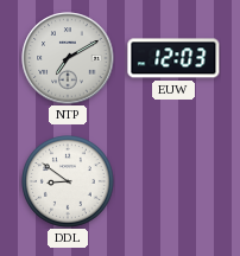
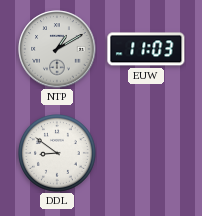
NTP: 7:10 -> 1:10 (57, 49)
EUW: 12:03 -> 11:03 (146, 49)
